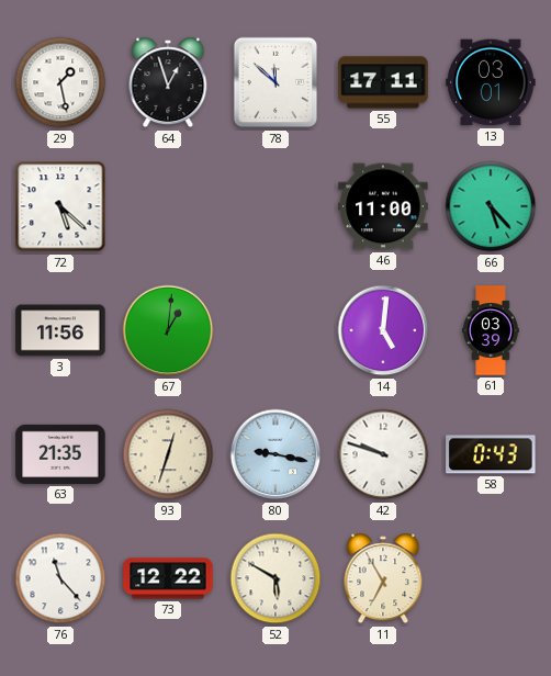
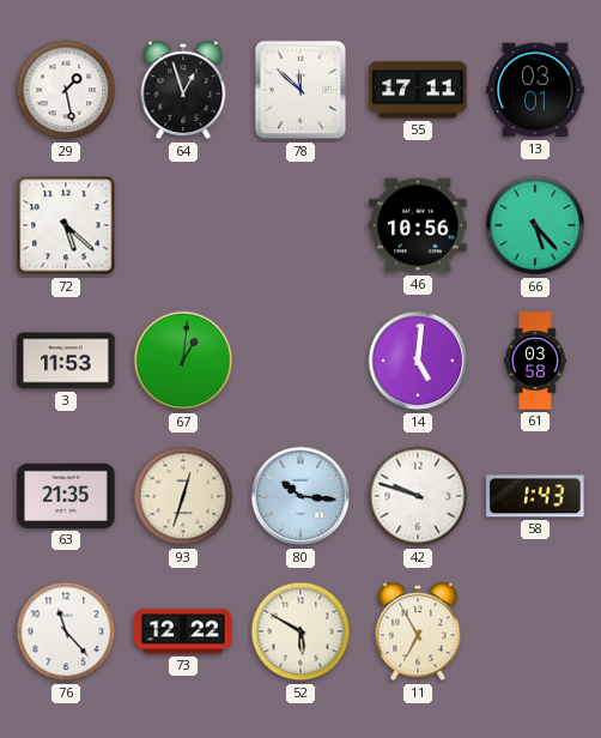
46: 11:00 -> 10:56 (418, 225)
3: 11:56 -> 11:53 (66, 361)
61: 03:39 -> 03:58 (535, 361)
80: 9:17 -> 10:16 (300, 496)
58: 0:43 -> 1:43 (535, 496)
